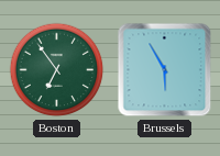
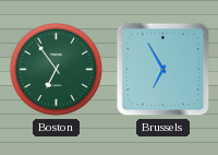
Brussels: 5:55 -> 6:55 (163, 70)
